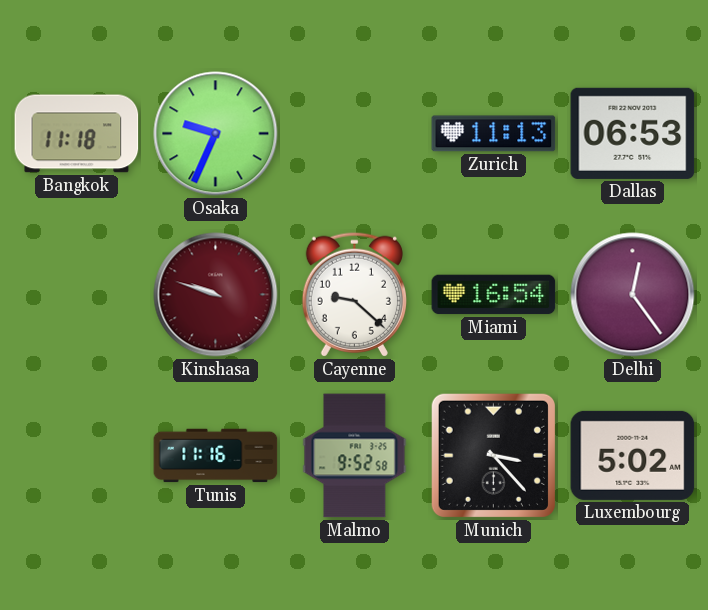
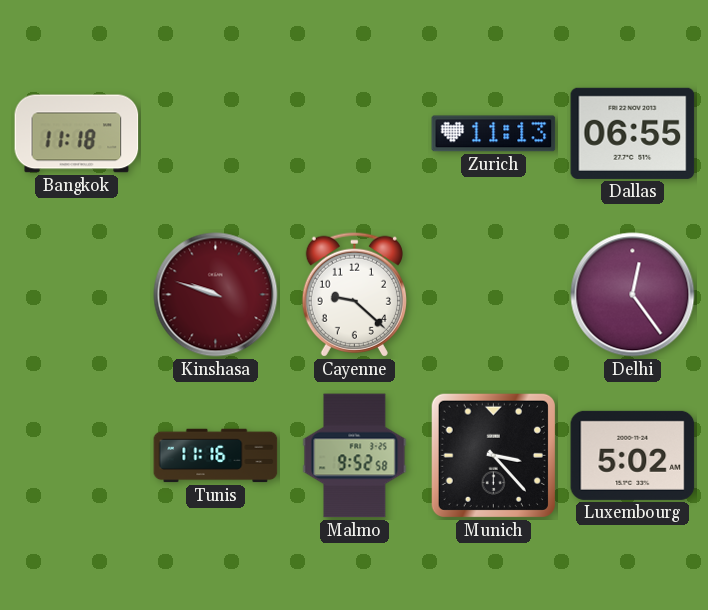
Osaka: 9:34 -> none (216, 134)
Dallas: 06:53 -> 06:55 (633, 133)
Miami: 16:54 -> none (494, 295)
